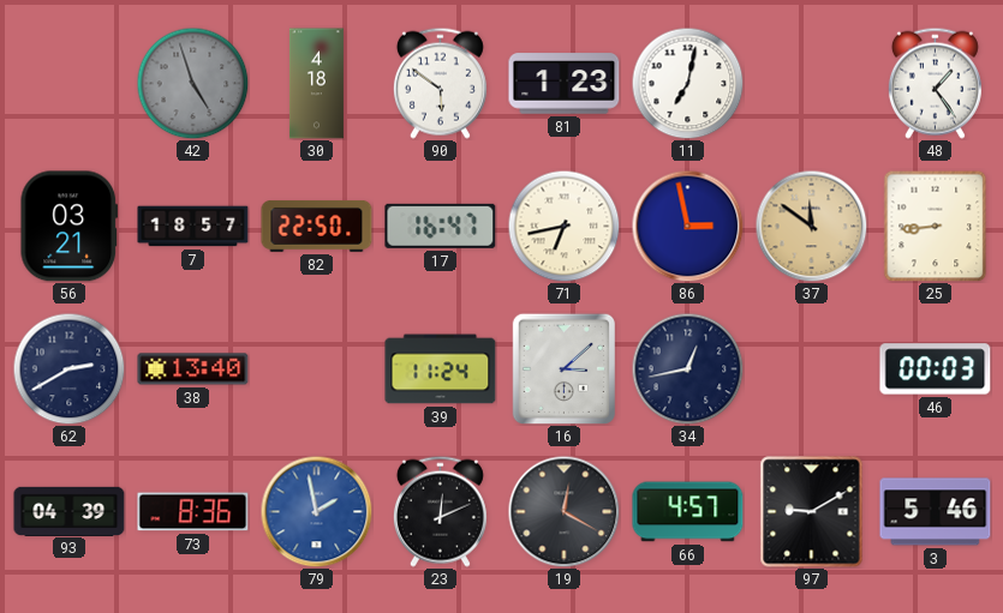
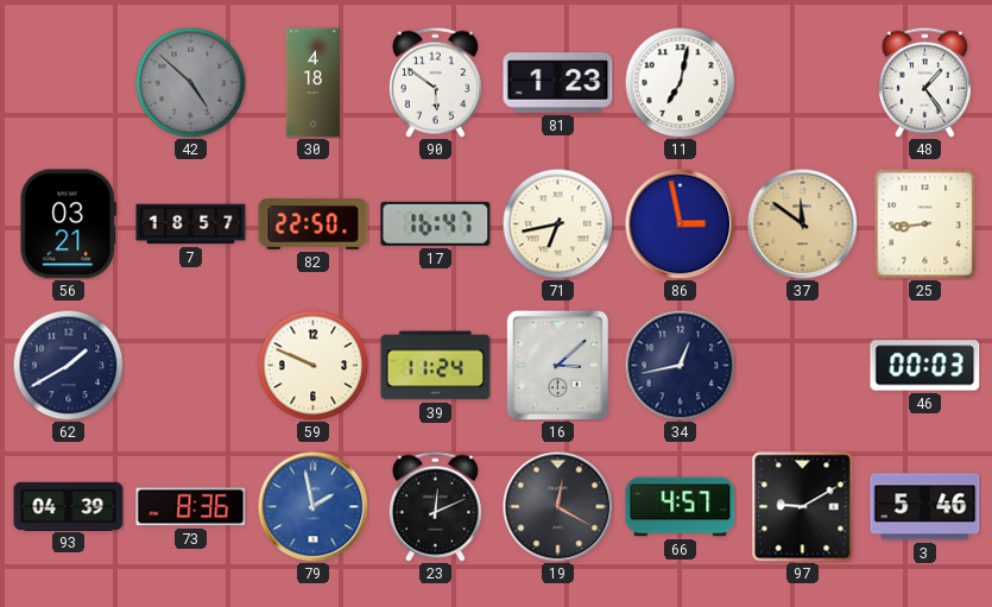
42: 4:57 -> 4:52 (190, 82)
62: 2:40 -> 1:40 (68, 365)
38: 13:40 -> none (193, 369)
59: none -> 9:49 (312, 365)
